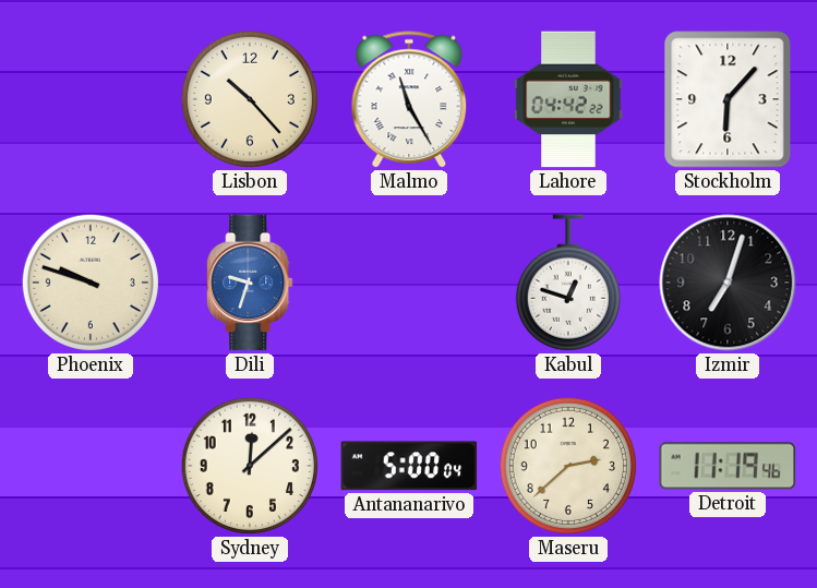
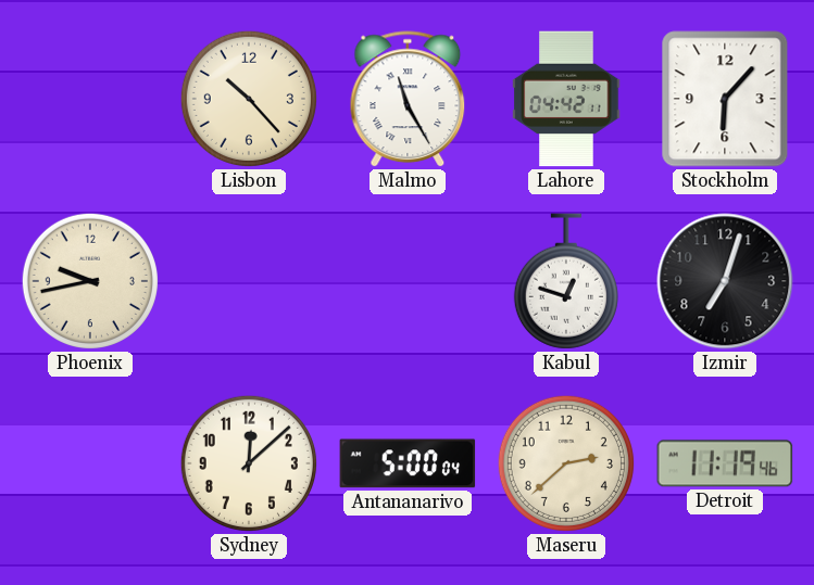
Lahore: 04:42:22 -> 04:42:11 (566, 99)
Phoenix: 9:48 -> 9:43 (90, 281)
Dili: 9:33 -> none (250, 283)
